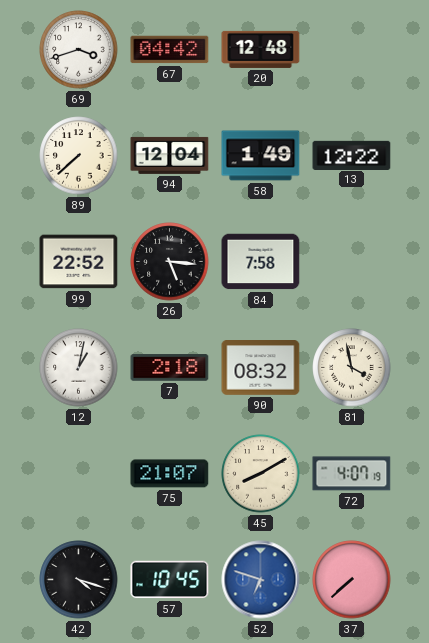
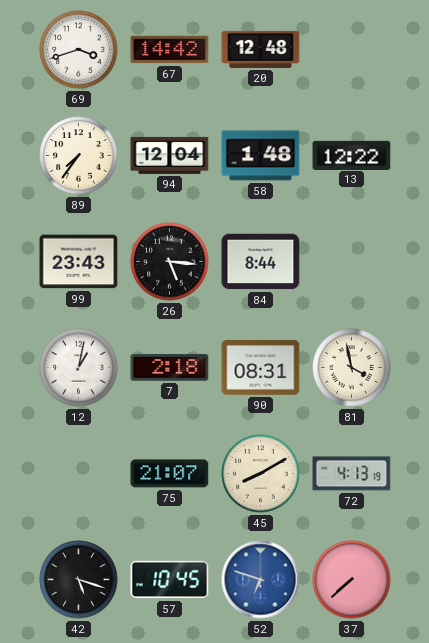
67: 04:42 -> 14:42 (170, 50)
89: 7:38 -> 7:36 (79, 156)
58: 1:49 -> 1:48 (261, 156)
99: 22:52 -> 23:43 (79, 262)
84: 7:58 -> 8:44 (261, 262)
90: 08:32 -> 08:31 (261, 368)
72: 4:07 -> 4:13 (352, 474)
42: 4:18 -> 5:18 (79, 580)
